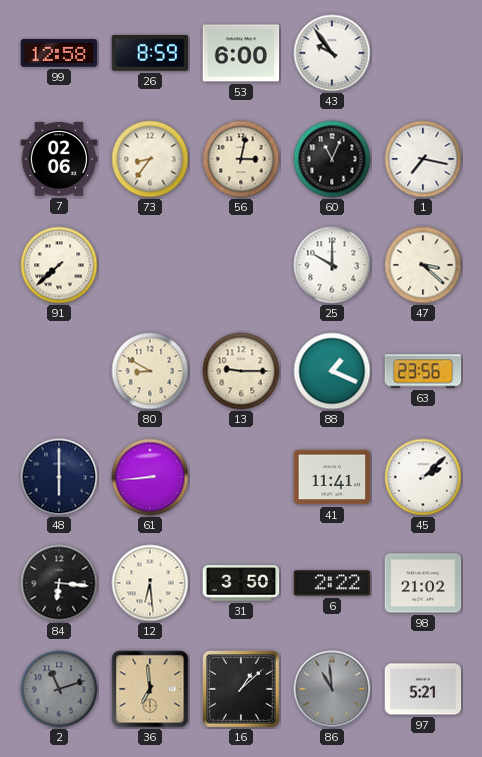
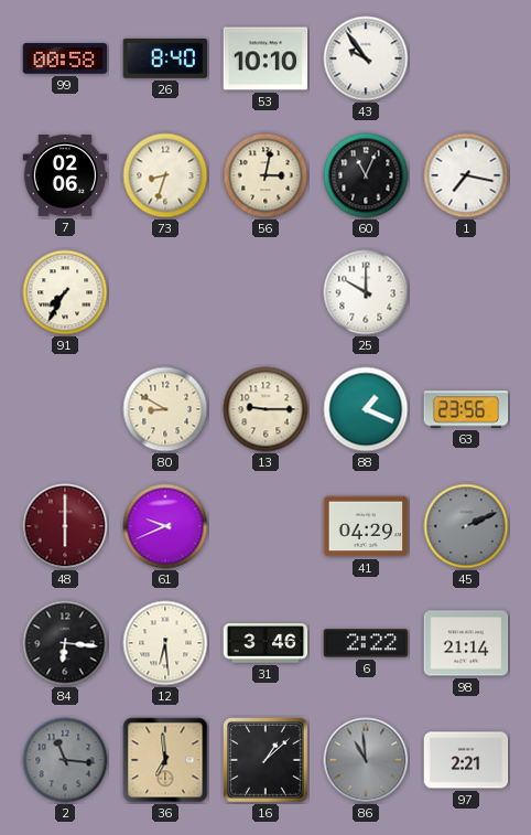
99: 12:58 -> 00:58 (65, 58)
26: 8:59 -> 8:40 (165, 58)
53: 6:00 -> 10:10 (265, 58)
73: 8:36 -> 8:33 (165, 175)
91: 7:38 -> 7:35 (65, 292)
47: 3:22 -> none (423, 265)
48 dial: navy -> burgundy (65, 526)
61: 8:44 -> 9:41 (165, 526)
41: 11:41 -> 04:29 (366, 526)
45: 2:08 -> 2:11 (466, 526)
45 dial: white -> grey (466, 526)
31: 3:50 -> 3:46 (265, 643)
98: 21:02 -> 21:14 (466, 643)
2: 11:12 -> 11:16 (65, 760)
97: 5:21 -> 2:21 (466, 760)
